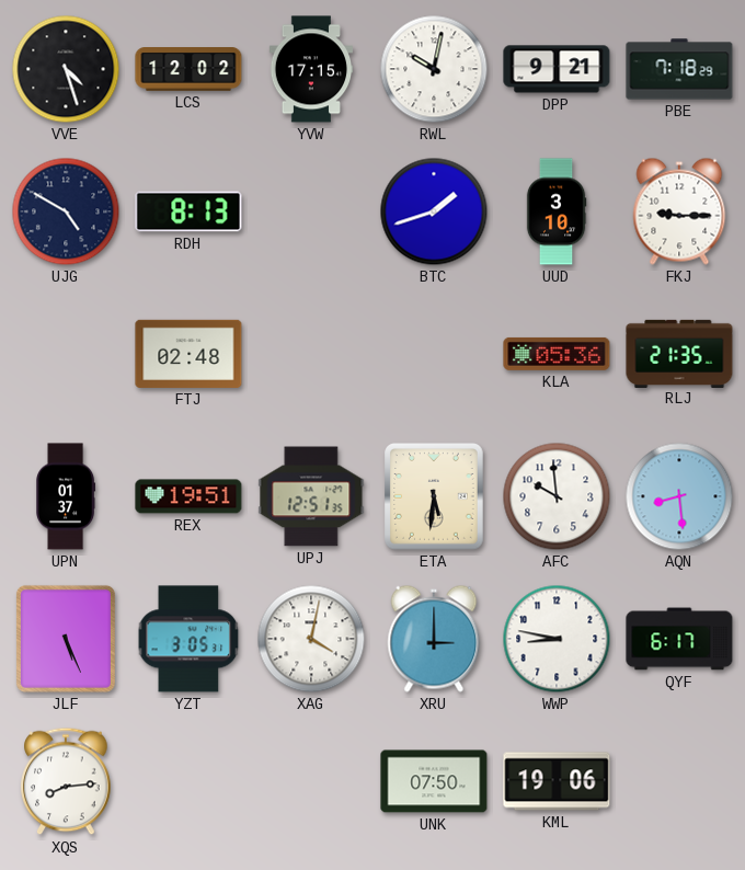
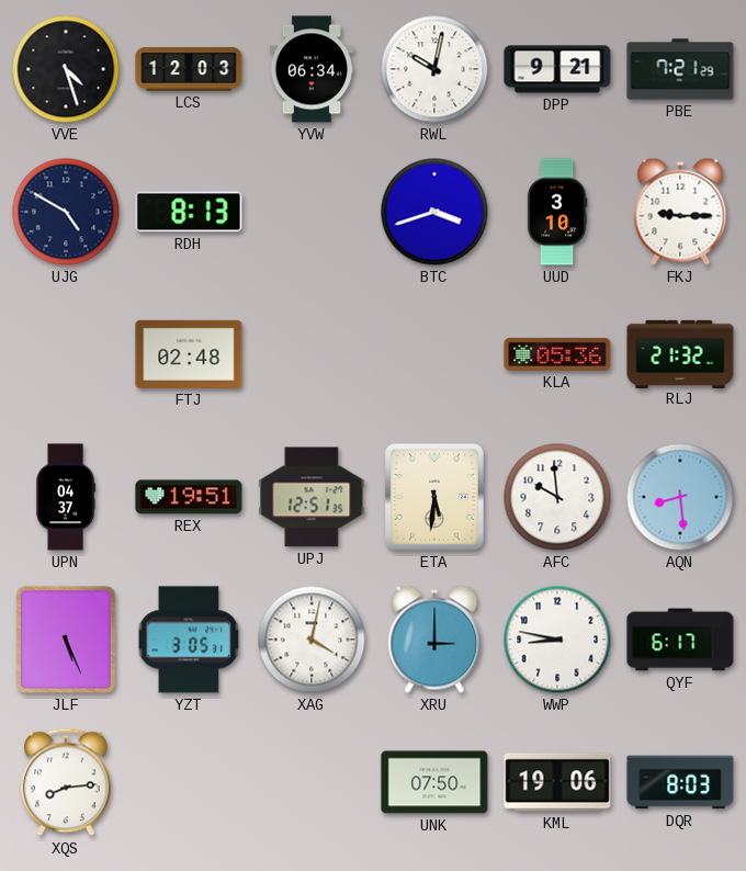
LCS: 12:02 -> 12:03 (189, 70)
YVW: 17:15 -> 06:34 (312, 69)
PBE: 7:18 -> 7:21 (680, 69)
BTC: 1:42 -> 3:42 (434, 212)
RLJ: 21:35 -> 21:32 (680, 353)
UPN: 01:37 -> 04:37 (66, 497)
DQR: none -> 8:03 (680, 782)
